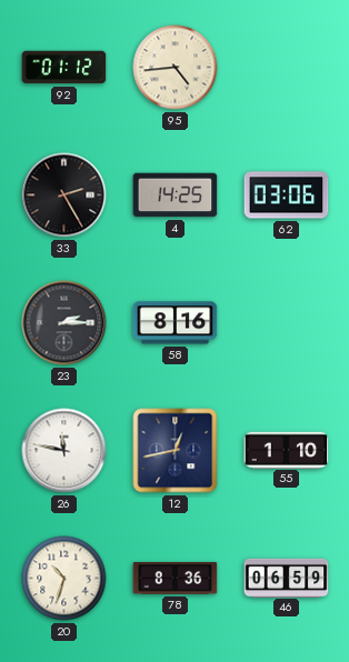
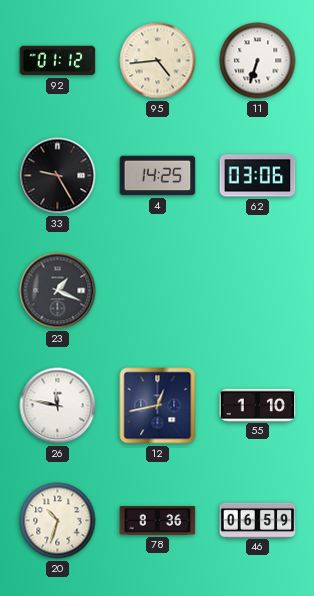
11: none -> 6:33 (258, 61)
33: 2:25 -> 9:25 (58, 176)
23: 2:15 -> 1:19 (58, 291)
58: 8:16 -> none (176, 323)
